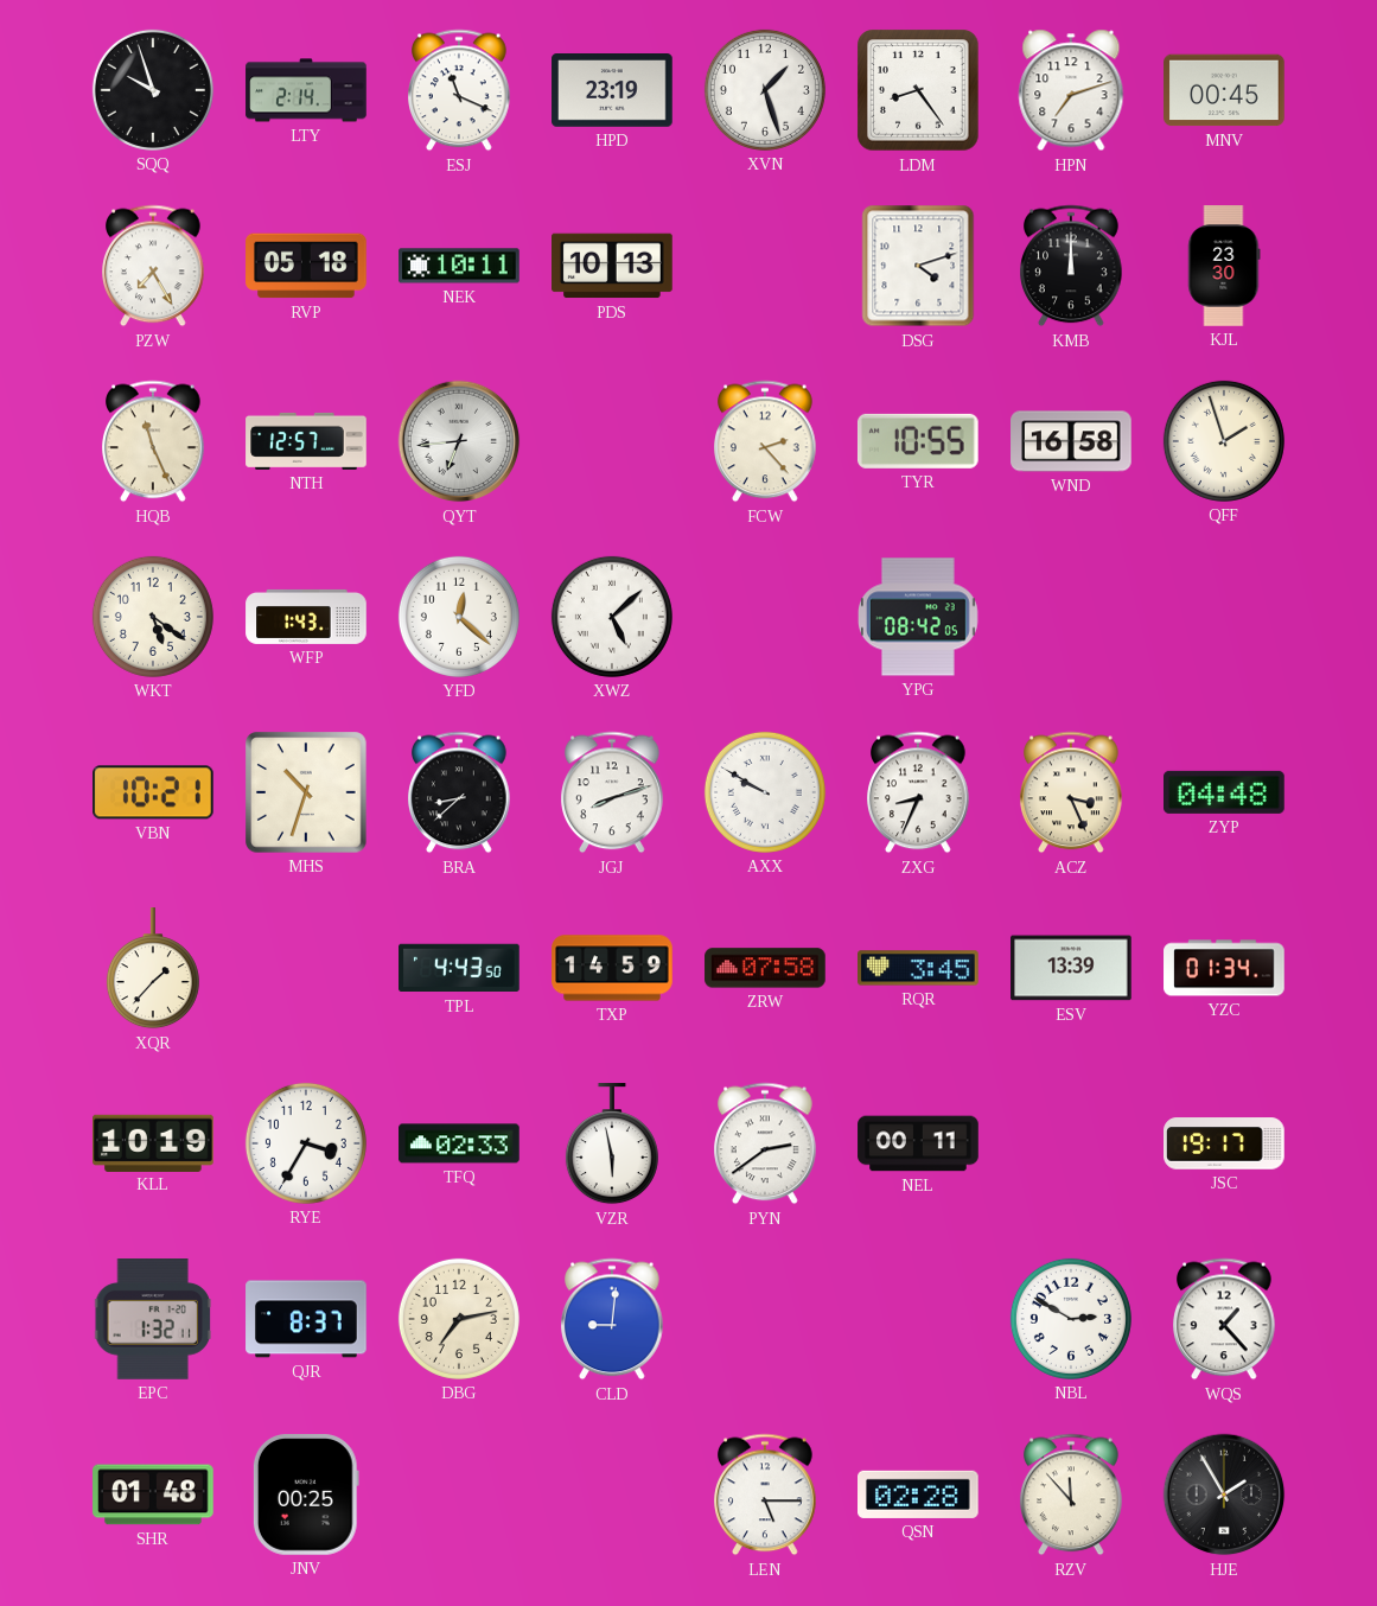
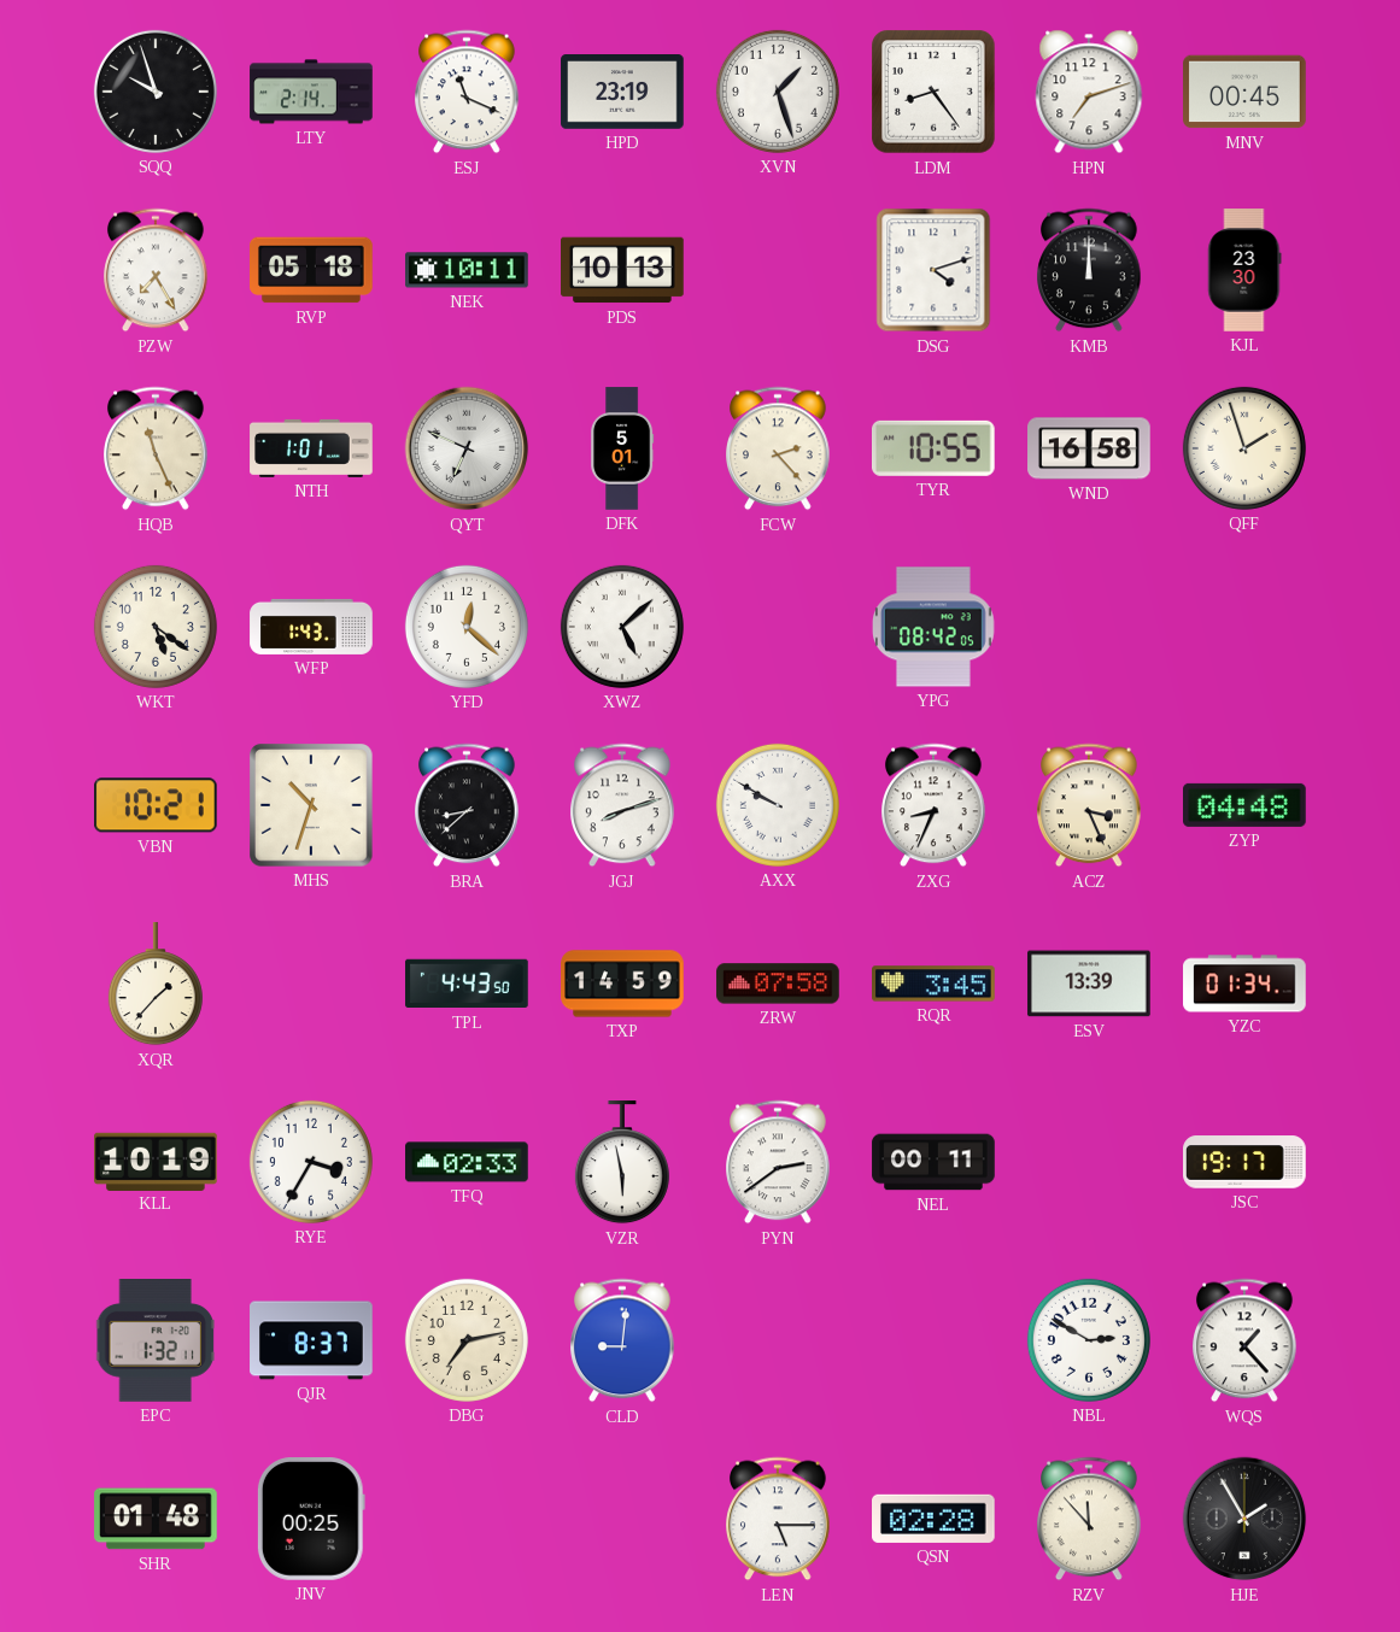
NTH: 12:57 -> 1:01 (311, 448)
QYT: 6:44 -> 6:49 (467, 448)
DFK: none -> 5:01 (623, 448)
